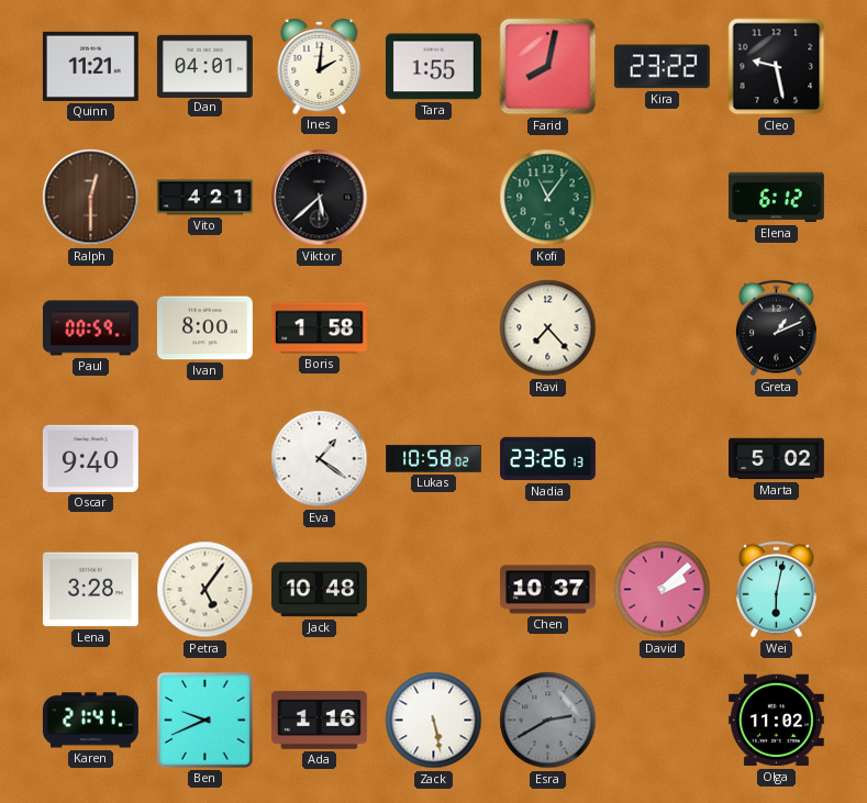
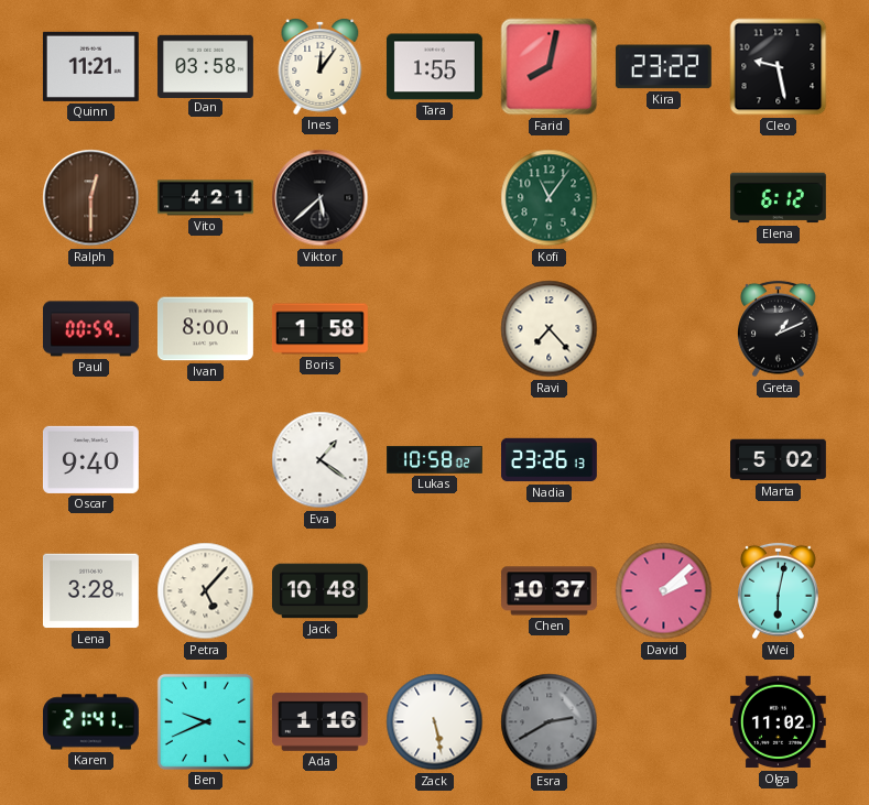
Dan: 04:01 -> 03:58 (205, 66)
Ines: 2:01 -> 12:06 (321, 66)
Petra: 5:06 -> 5:07 (206, 591)
